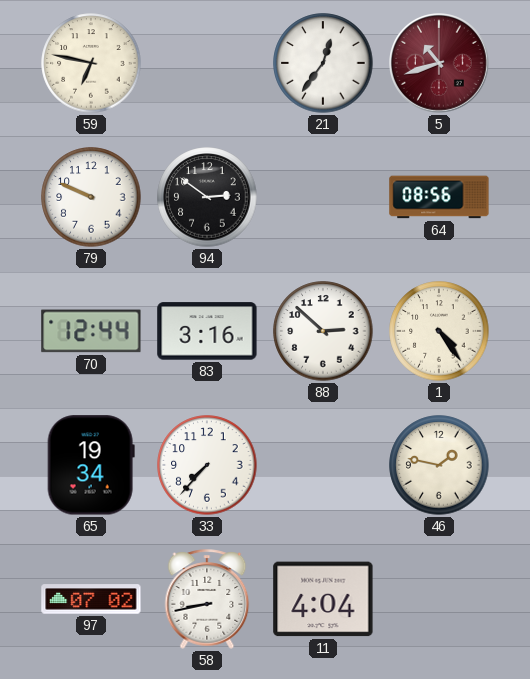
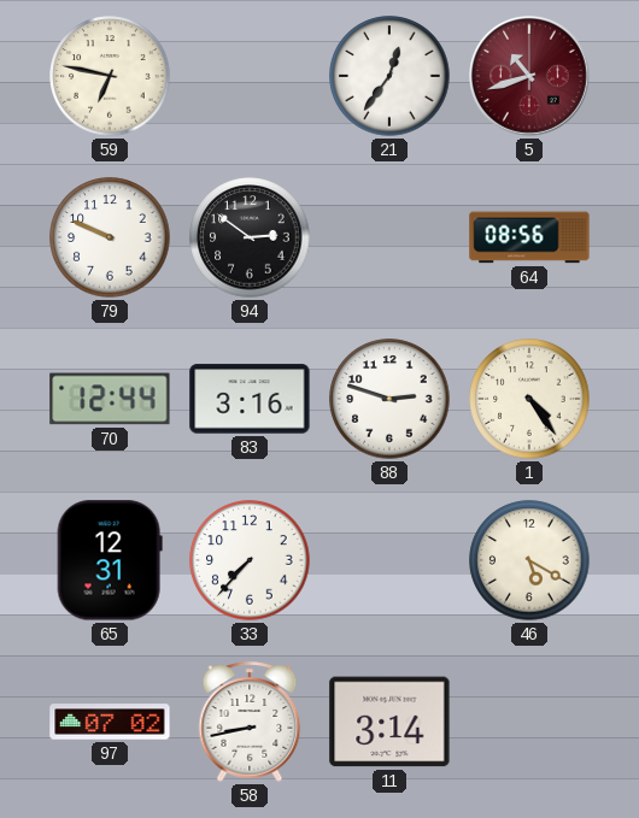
88: 2:52 -> 2:48 (389, 399)
65: 19:34 -> 12:31 (110, 560)
46: 1:47 -> 5:20 (529, 560)
11: 4:04 -> 3:14 (389, 722)
